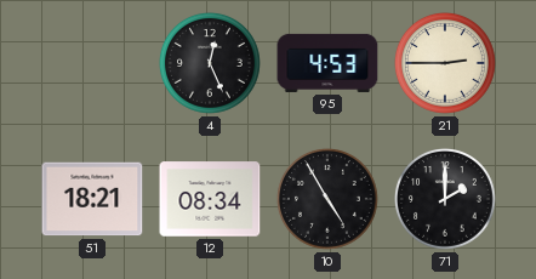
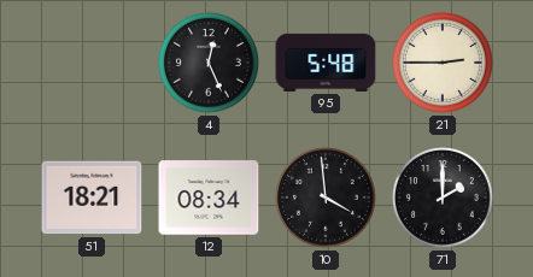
95: 4:53 -> 5:48 (326, 63)
10: 4:55 -> 3:59 (326, 198)
